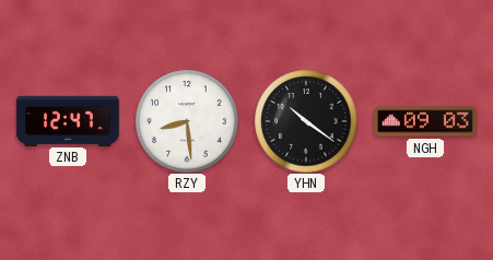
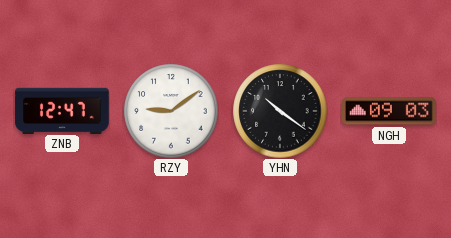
RZY: 8:29 -> 9:09 (171, 111)
